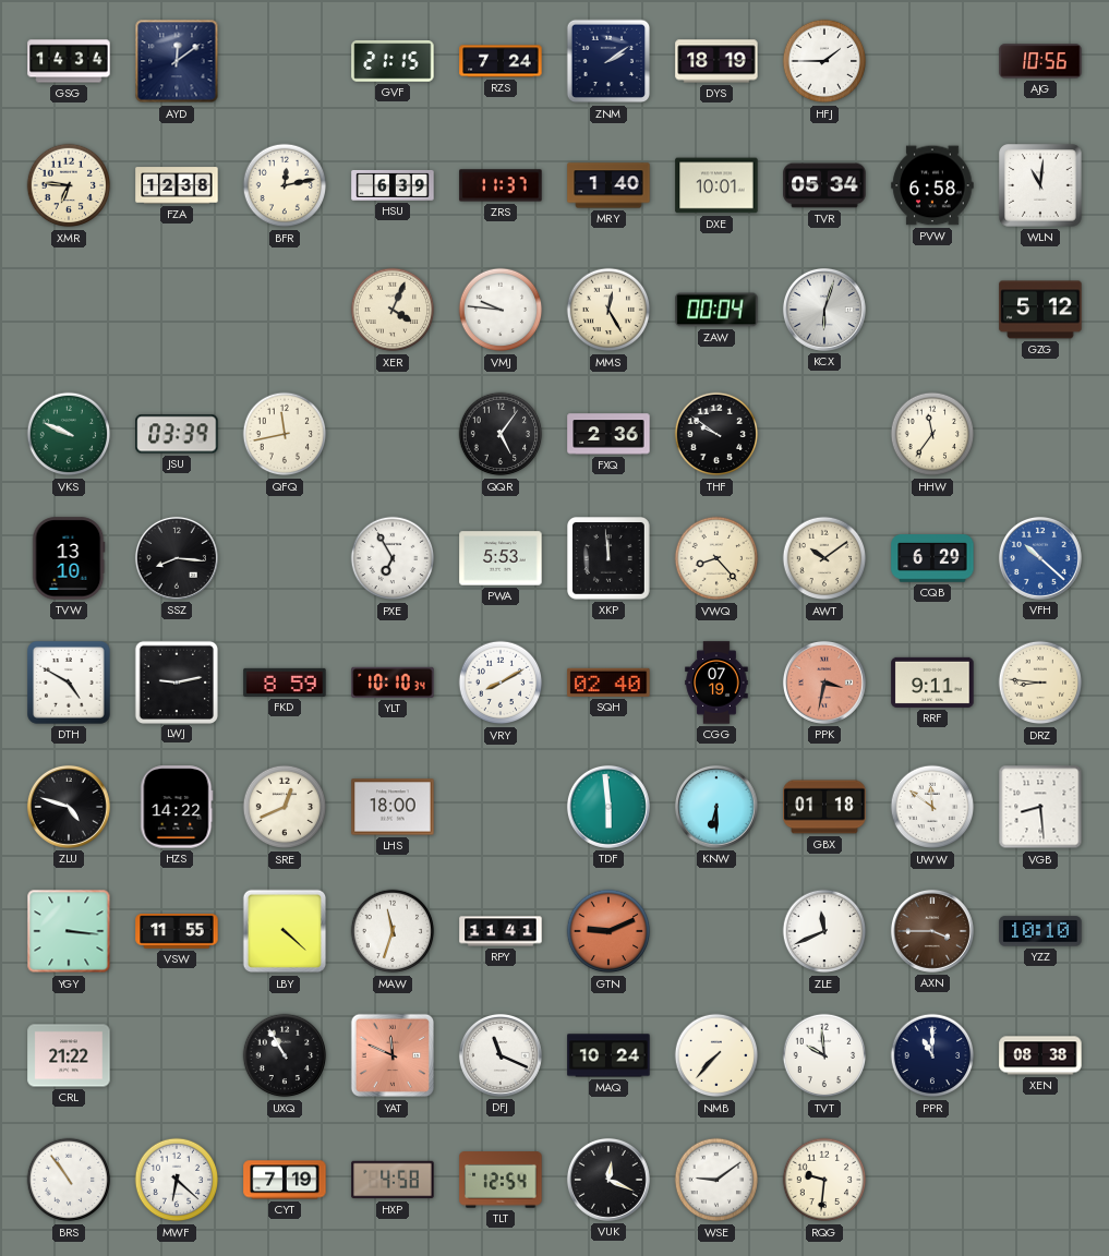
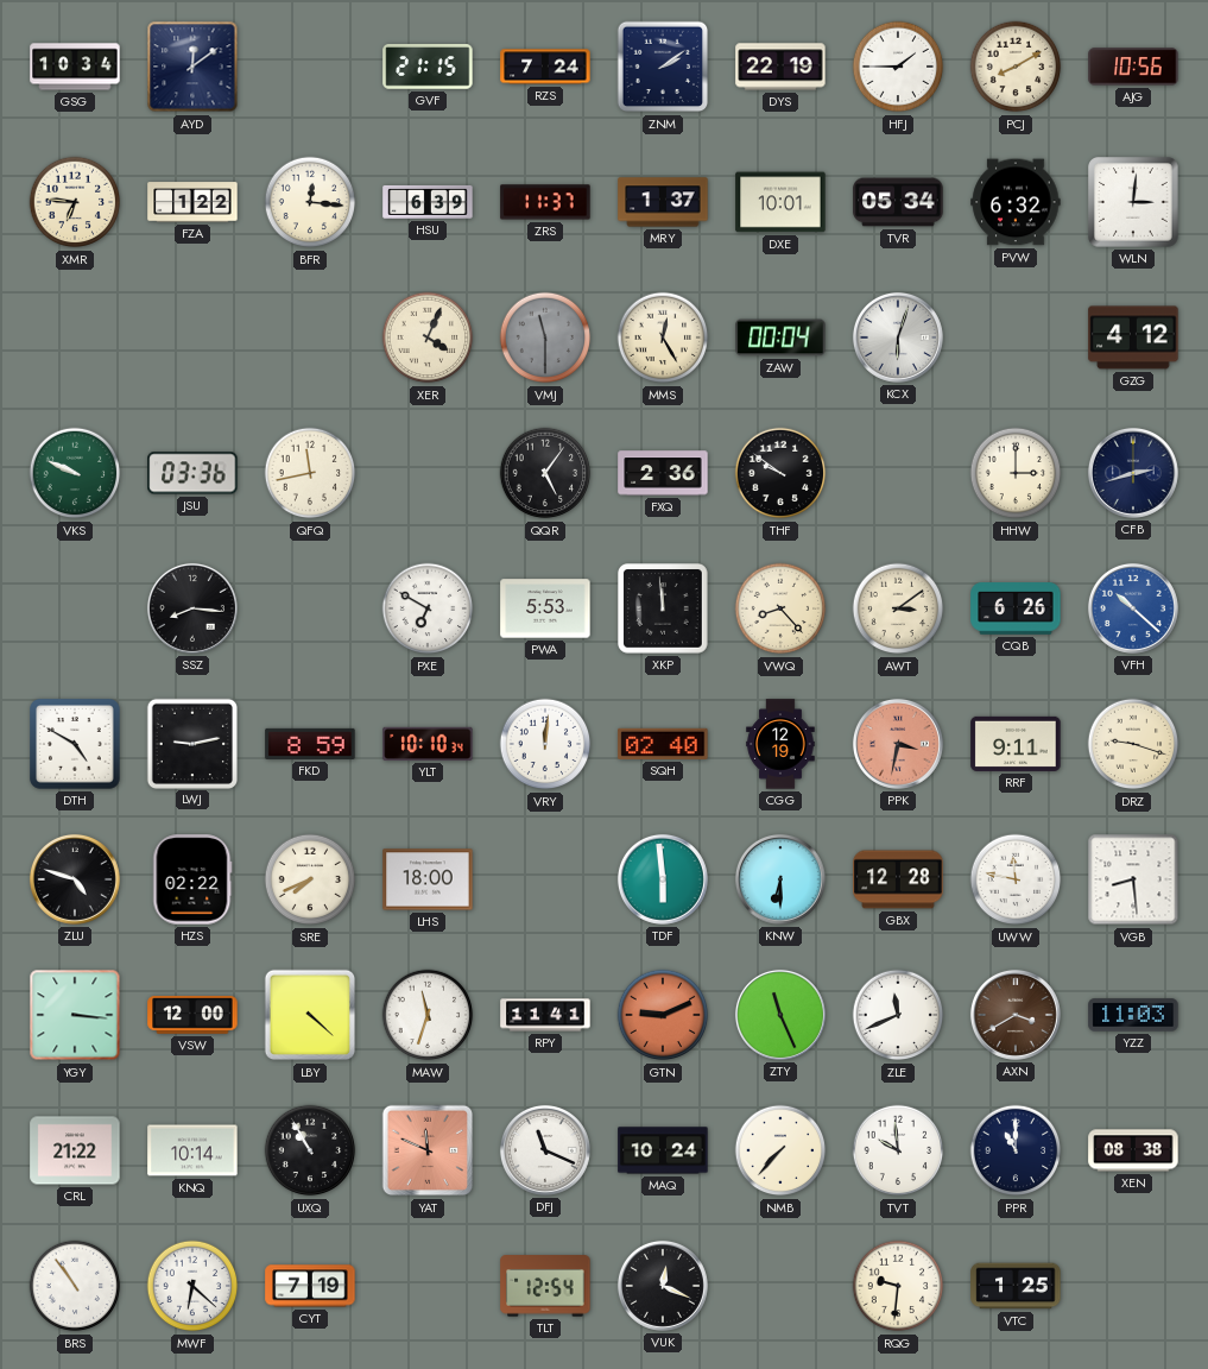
GSG: 14:34 -> 10:34 (75, 67)
DYS: 18:19 -> 22:19 (780, 67)
PCJ: none -> 8:10 (1016, 67)
FZA: 12:38 -> 1:22 (192, 202)
BFR: 12:13 -> 12:16 (310, 202)
MRY: 1:40 -> 1:37 (663, 202)
PVW: 6:58 -> 6:32 (1016, 202)
WLN: 11:01 -> 3:01 (1134, 203)
VMJ: 9:46 -> 11:30 (545, 337)
VMJ dial: white -> grey (545, 337)
GZG: 5:12 -> 4:12 (1133, 337)
JSU: 03:39 -> 03:36 (192, 473)
HHW: 11:36 -> 3:00 (1016, 473)
CFB: none -> 2:42 (1133, 473)
TVW: 13:10 -> none (69, 558)
PXE: 6:55 -> 6:50 (428, 608)
AWT: 10:09 -> 3:09 (898, 608)
CQB: 6:29 -> 6:26 (1016, 608)
VRY: 8:10 -> 12:01 (545, 744)
CGG: 07:19 -> 12:19 (780, 744)
DRZ: 8:46 -> 9:18 (1133, 744)
HZS: 14:22 -> 02:22 (192, 879)
SRE: 12:41 -> 7:41 (310, 879)
GBX: 01:18 -> 12:28 (898, 879)
UWW: 11:51 -> 11:47 (1016, 879)
VSW: 11:55 -> 12:00 (192, 1015)
ZTY: none -> 11:26 (780, 1015)
AXN: 3:45 -> 3:40 (1016, 1015)
YZZ: 10:10 -> 11:03 (1133, 1015)
KNQ: none -> 10:14 (192, 1150)
HXP: 4:58 -> none (393, 1180)
WSE: 9:09 -> none (716, 1180)
VTC: none -> 1:25 (1016, 1286)
